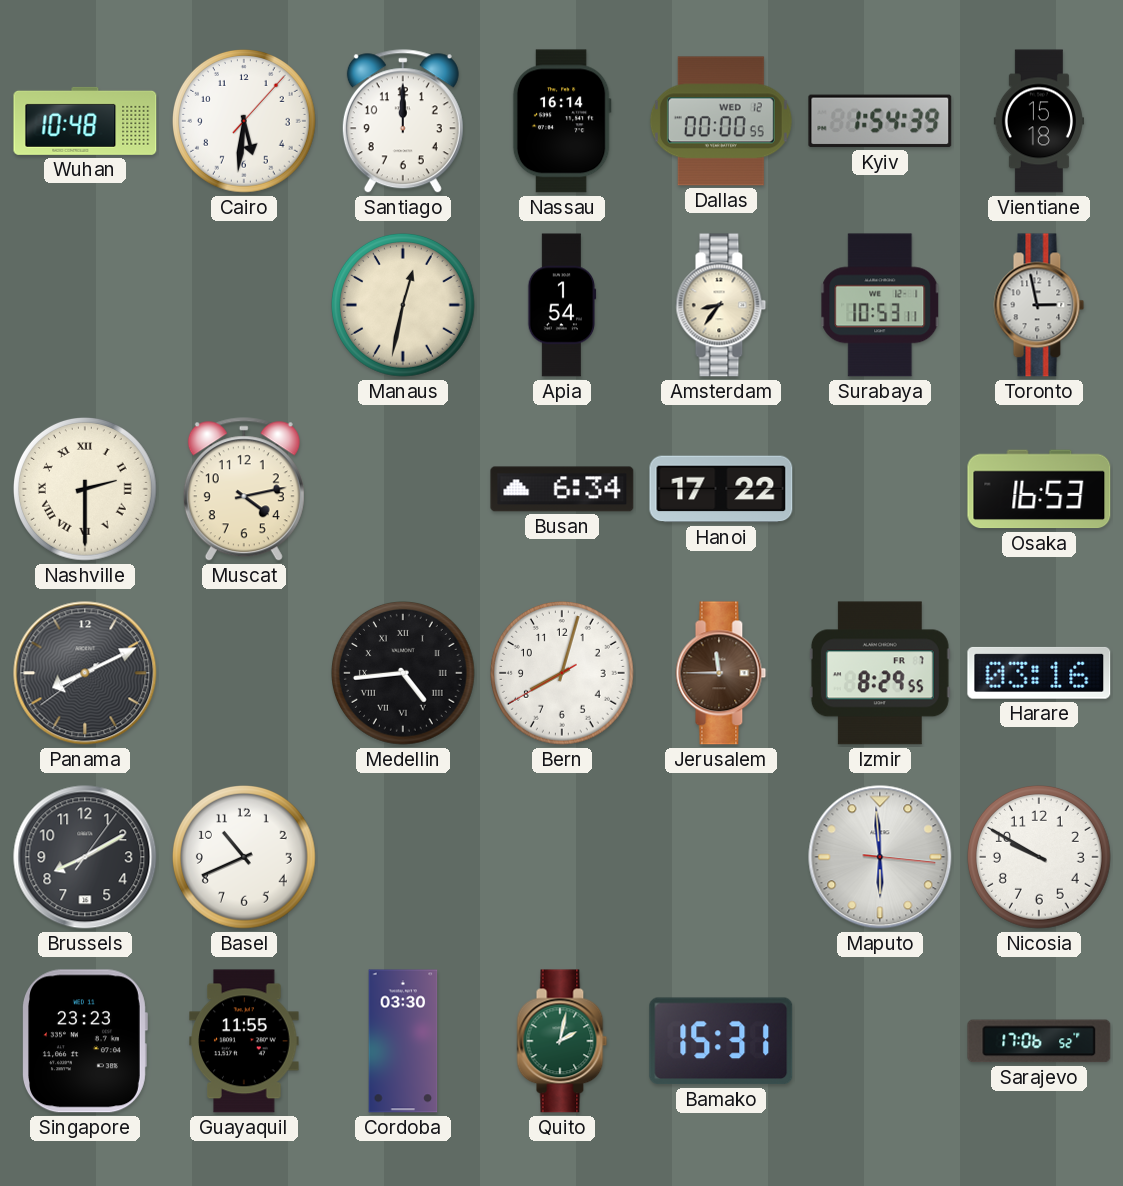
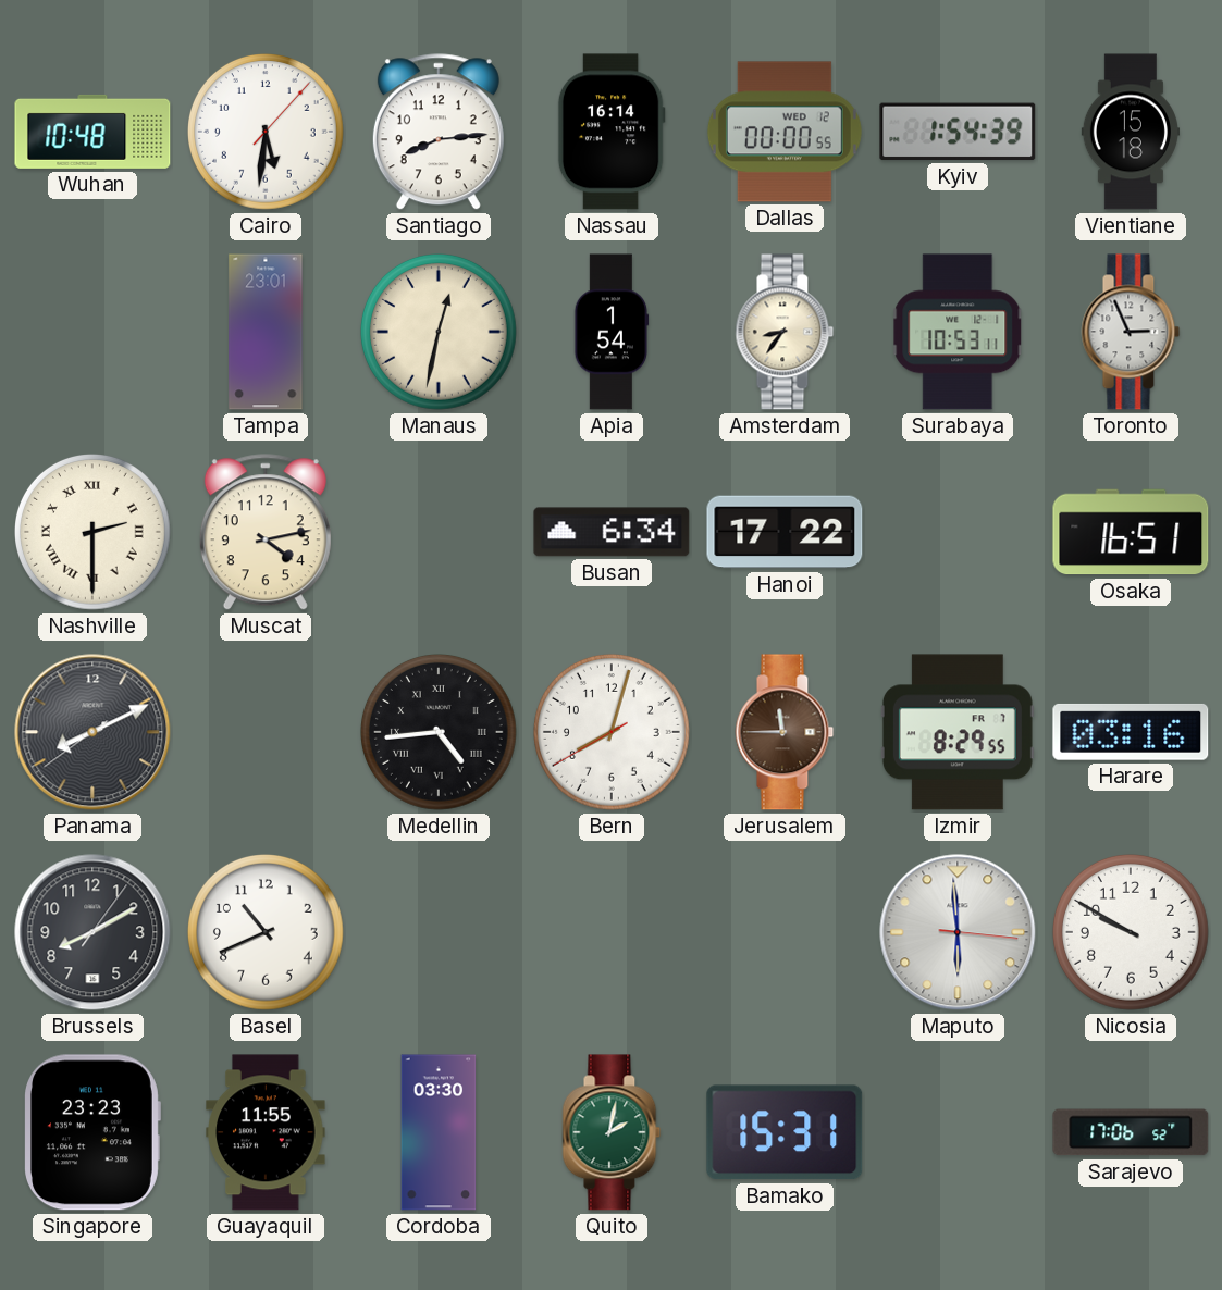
Santiago: 12:00 -> 8:14 (439, 133)
Tampa: none -> 23:01 (266, 332)
Toronto: 2:58 -> 2:56 (1131, 332)
Osaka: 16:53 -> 16:51 (1131, 532)
